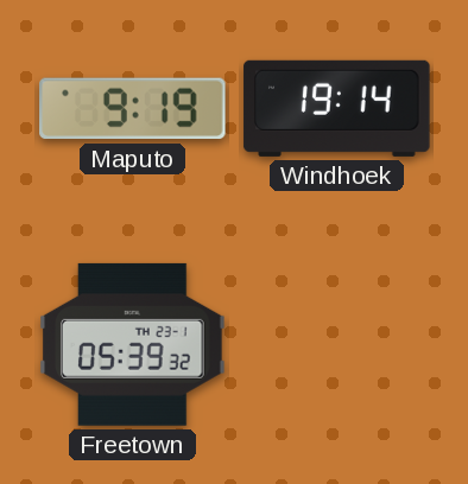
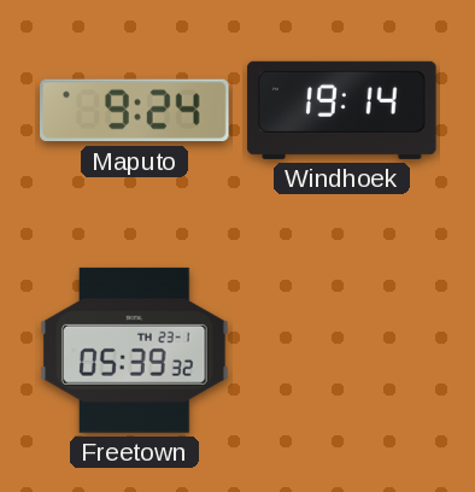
Maputo: 9:19 -> 9:24 (135, 111)
